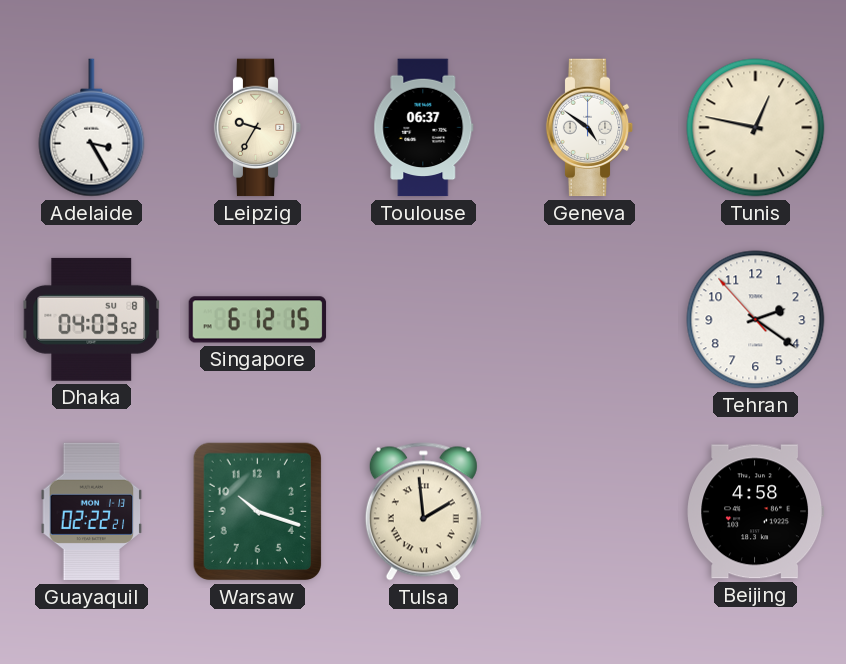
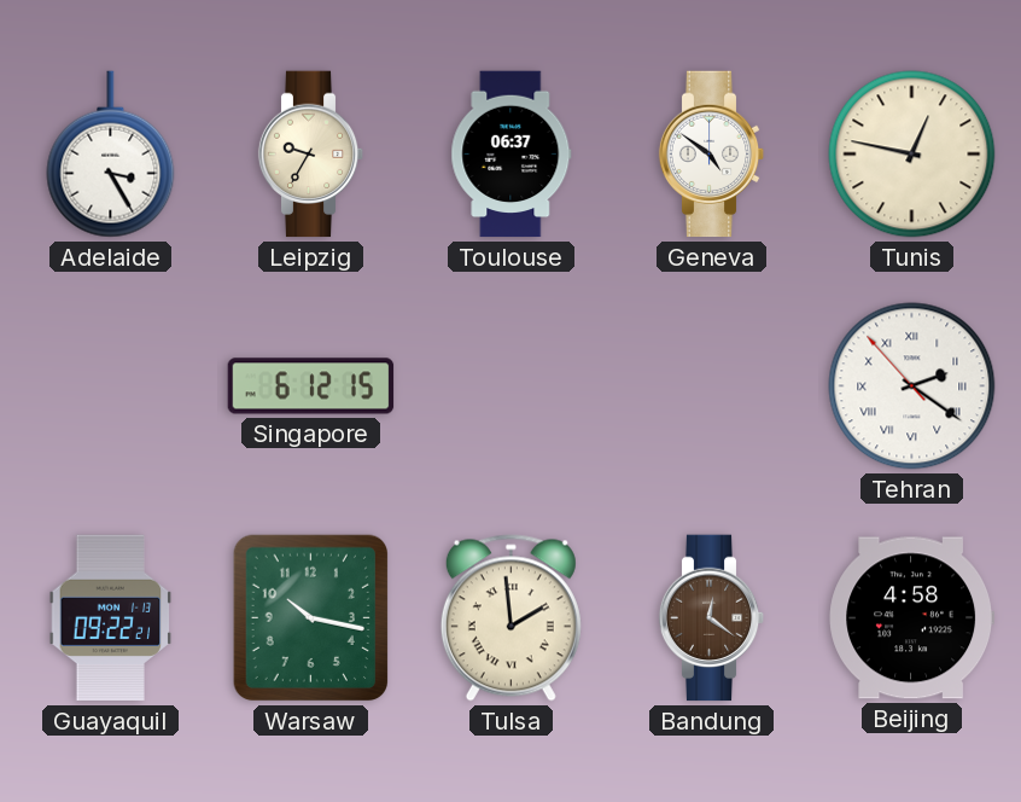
Dhaka: 04:03 -> none (91, 319)
Tehran numerals: Arabic -> Roman (912, 387)
Guayaquil: 02:22 -> 09:22 (111, 618)
Warsaw: 10:18 -> 10:17 (310, 618)
Bandung: none -> 12:21 (712, 618)
